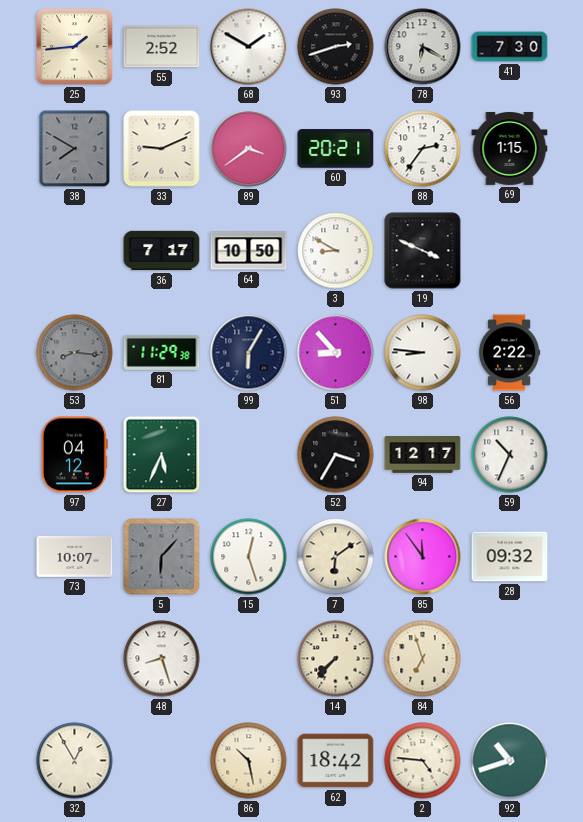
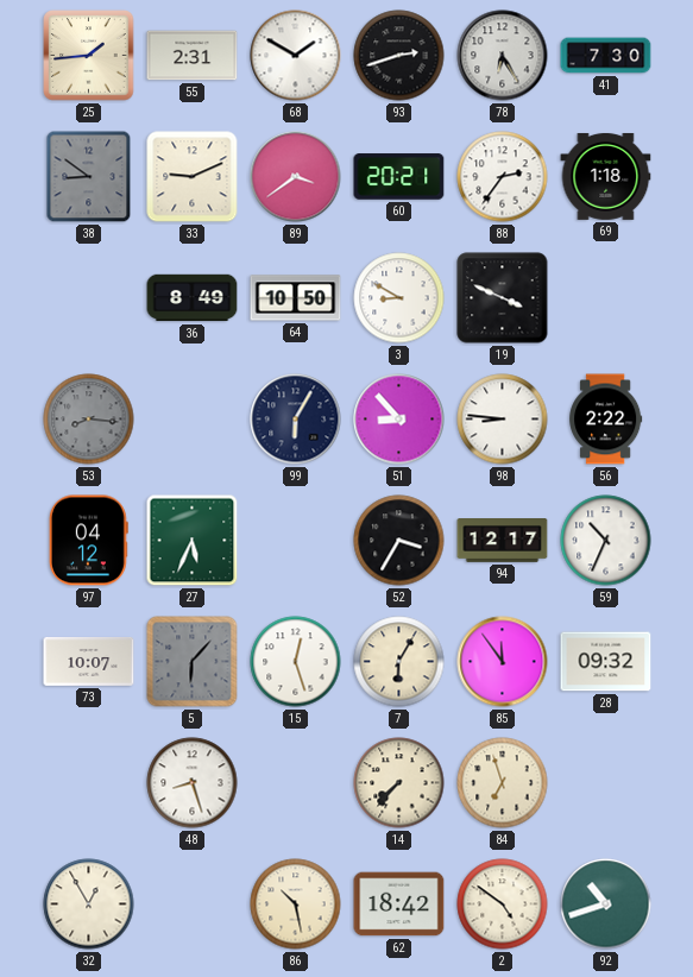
55: 2:52 -> 2:31 (193, 56)
78: 6:20 -> 6:25 (503, 56)
38: 7:50 -> 8:51 (89, 177)
69: 1:15 -> 1:18 (606, 176)
36: 7:17 -> 8:49 (193, 298)
81: 11:29 -> none (162, 352)
7: 6:09 -> 6:05 (399, 662)
2: 4:46 -> 4:51 (503, 904)
